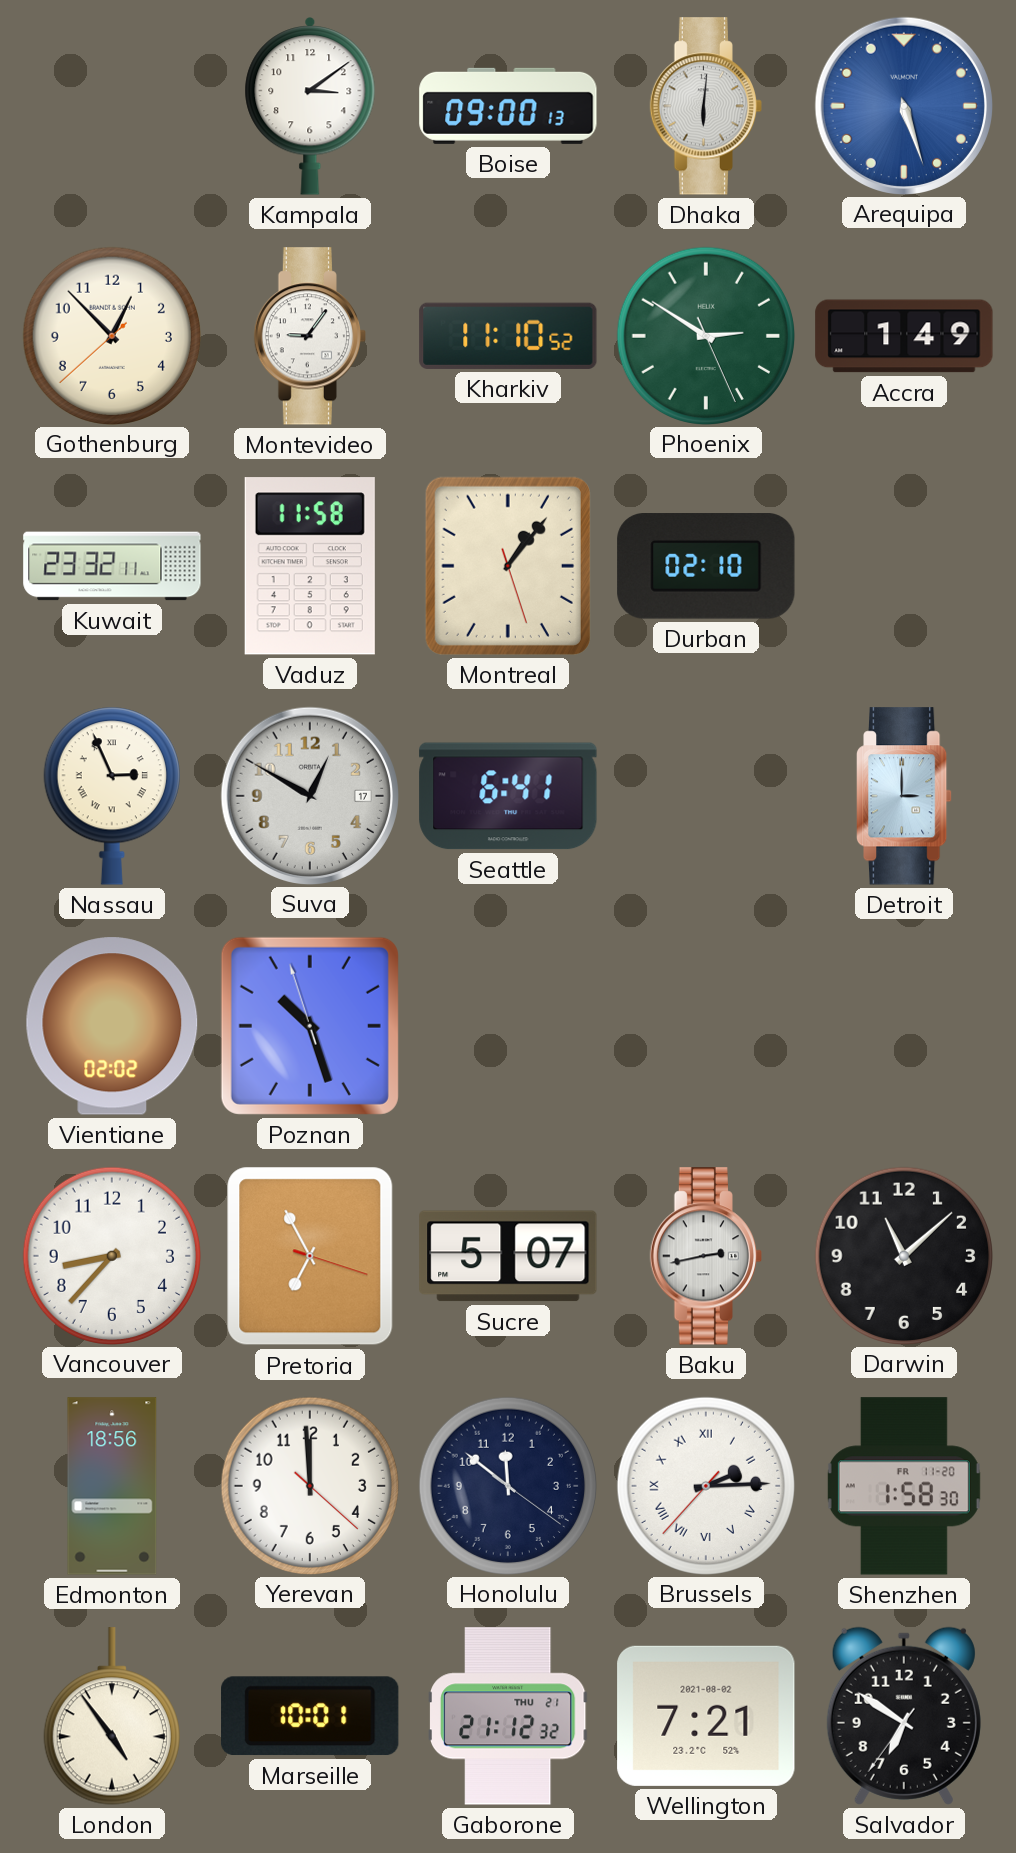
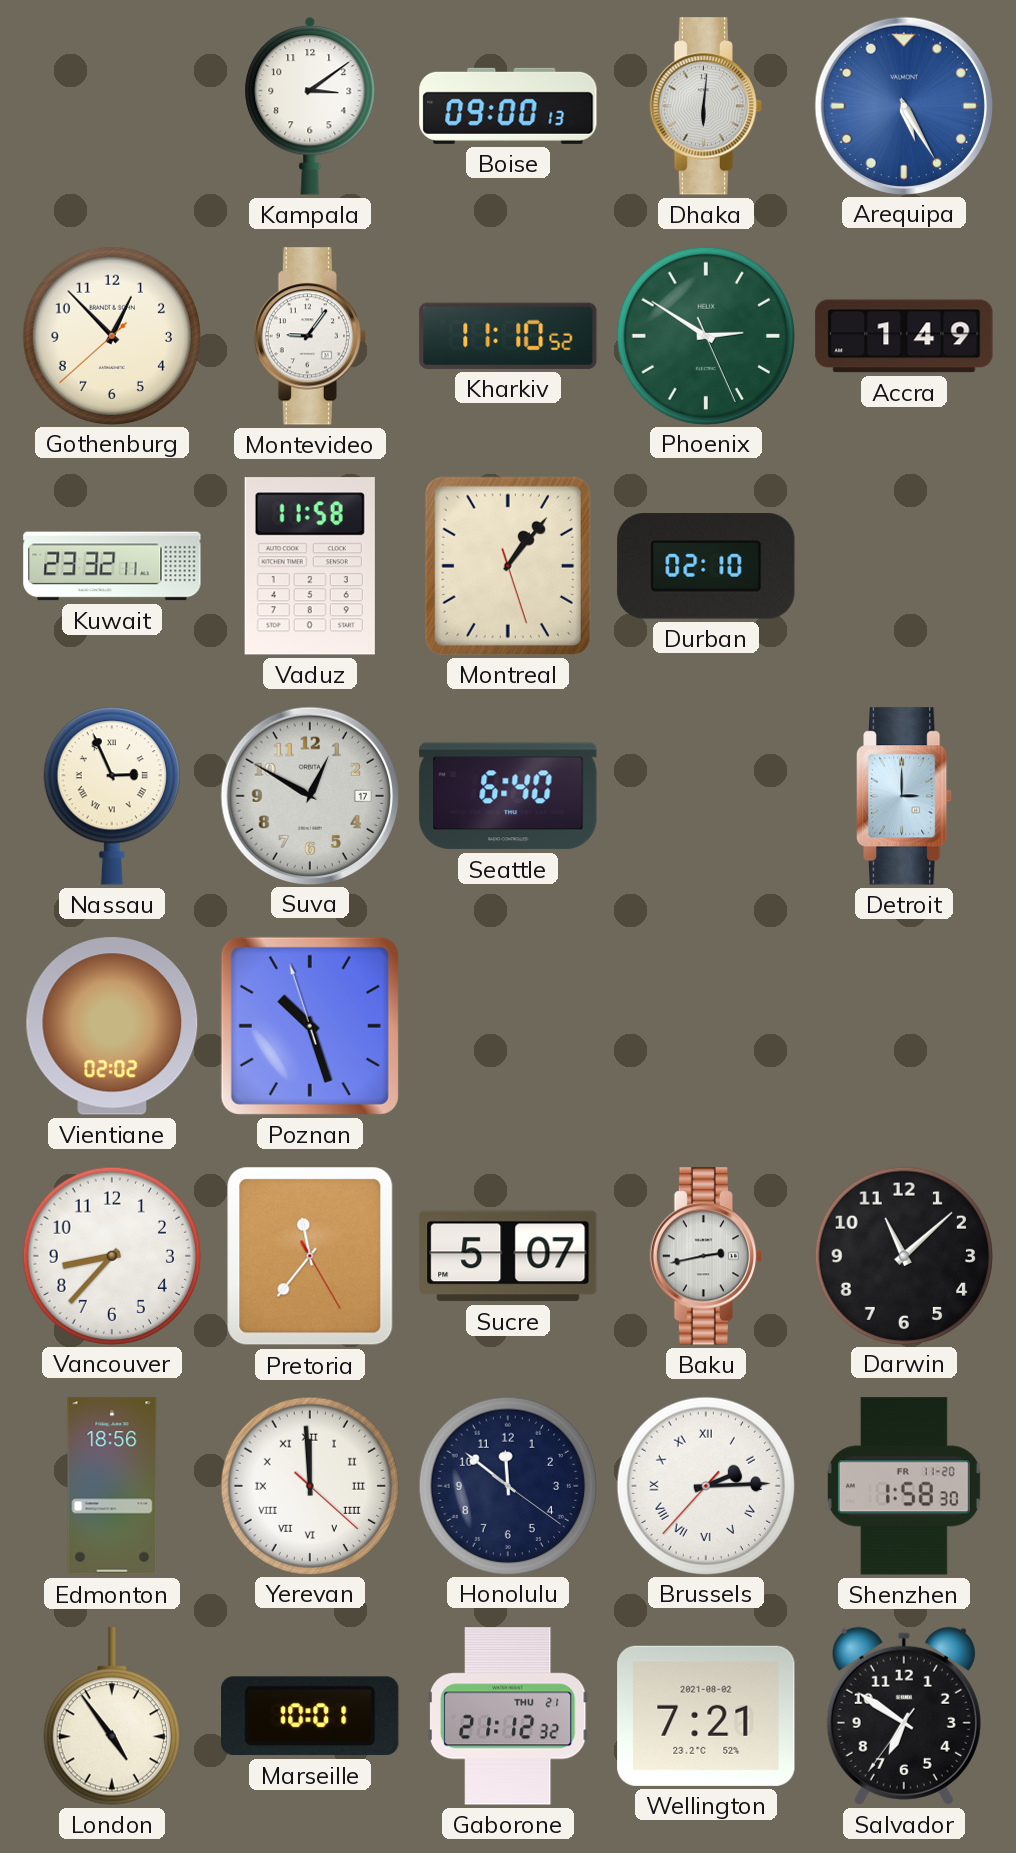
Arequipa: 5:27 -> 5:25 (903, 105)
Seattle: 6:41 -> 6:40 (508, 796)
Pretoria: 6:55 -> 11:36 (310, 1256)
Yerevan numerals: Arabic -> Roman (309, 1485)
